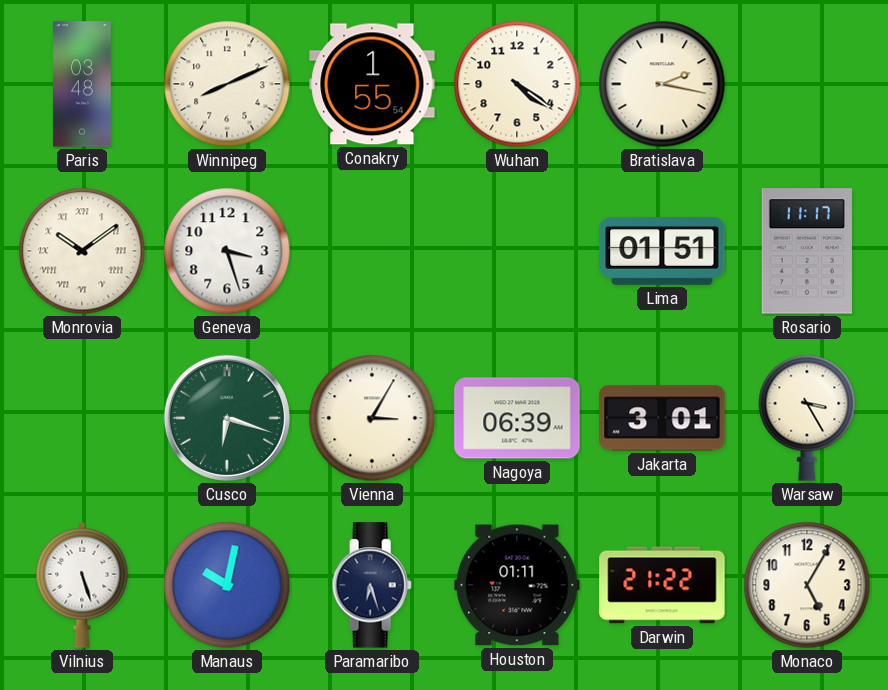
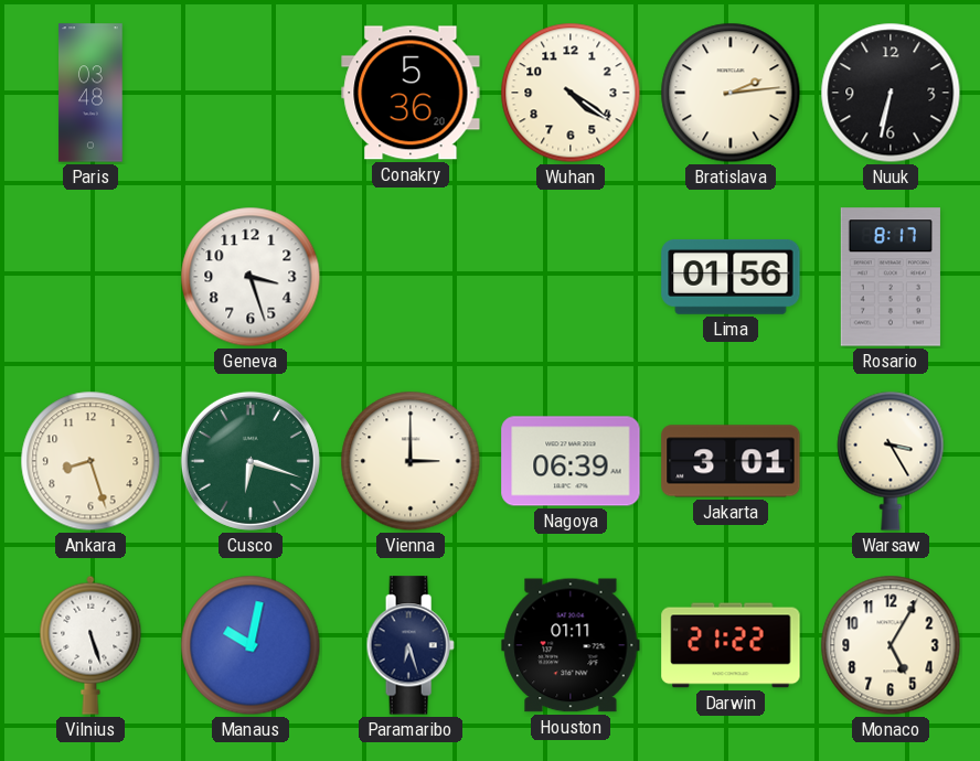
Winnipeg: 8:11 -> none (227, 84)
Conakry: 1:55 -> 5:36 (411, 93)
Bratislava: 2:17 -> 2:14 (731, 93)
Nuuk: none -> 6:32 (891, 93)
Monrovia: 10:09 -> none (82, 251)
Lima: 01:51 -> 01:56 (731, 278)
Rosario: 11:17 -> 8:17 (891, 277)
Ankara: none -> 8:27 (90, 461)
Vienna: 3:05 -> 3:00 (411, 461)
